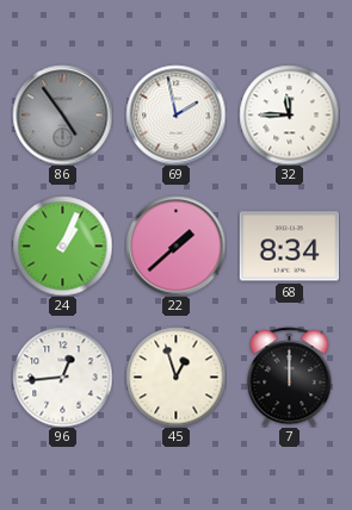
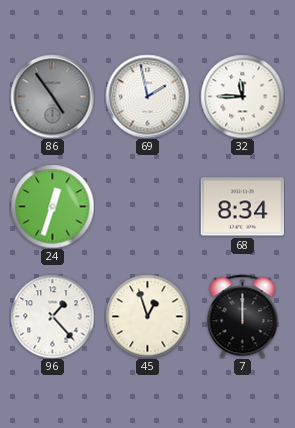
24: 1:04 -> 12:33 (52, 206)
22: 1:38 -> none (175, 245)
96: 12:44 -> 1:23 (52, 316)
